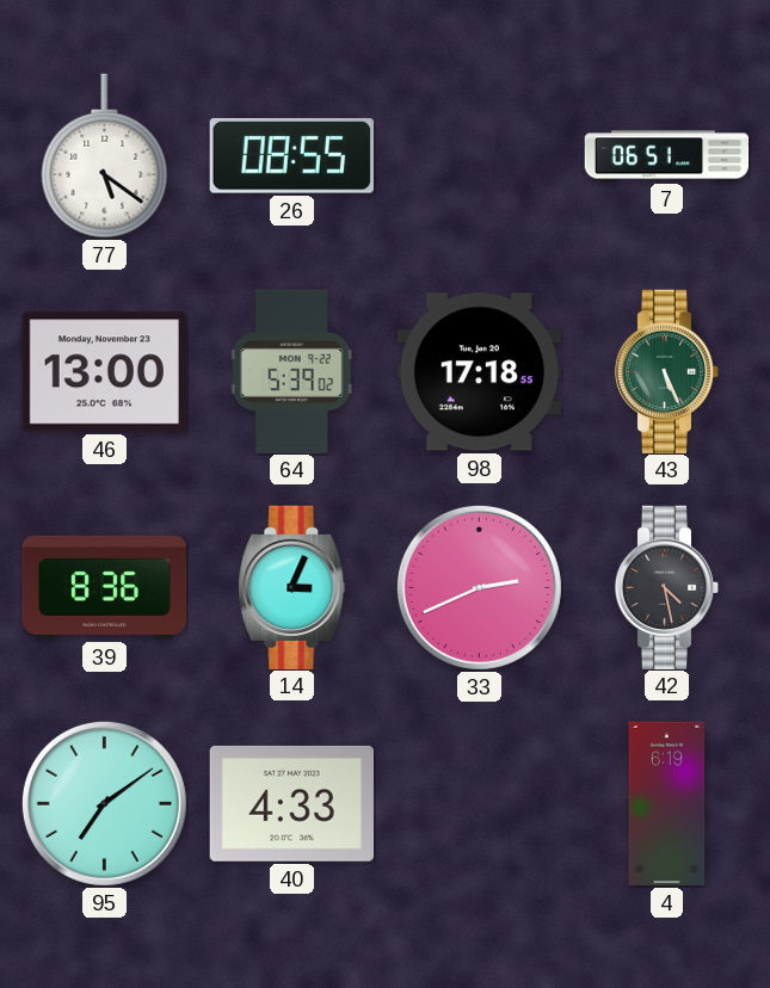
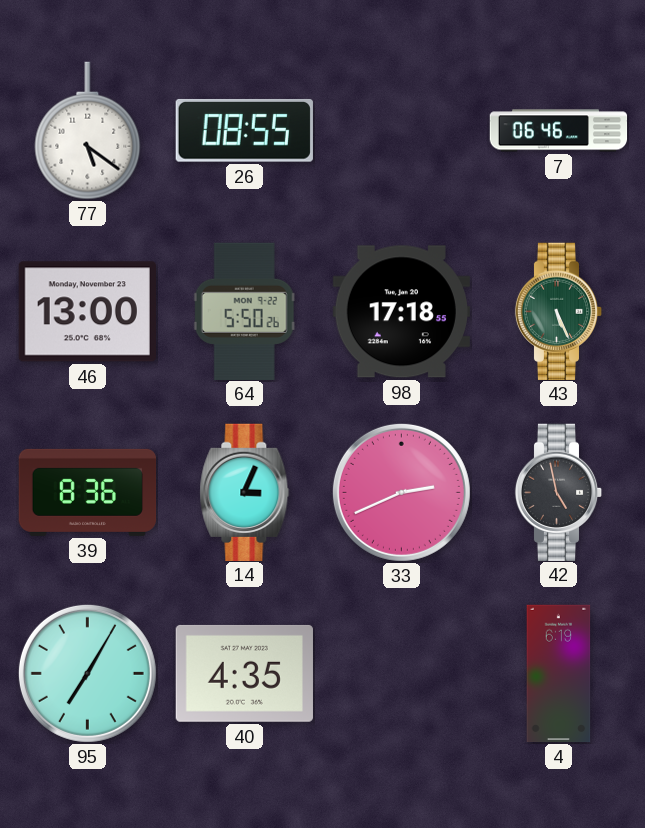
7: 06:51 -> 06:46 (559, 131)
64: 5:39 -> 5:50 (244, 311)
42: 4:28 -> 4:58 (559, 492)
95: 7:09 -> 7:05 (87, 673)
40: 4:33 -> 4:35 (244, 673)
